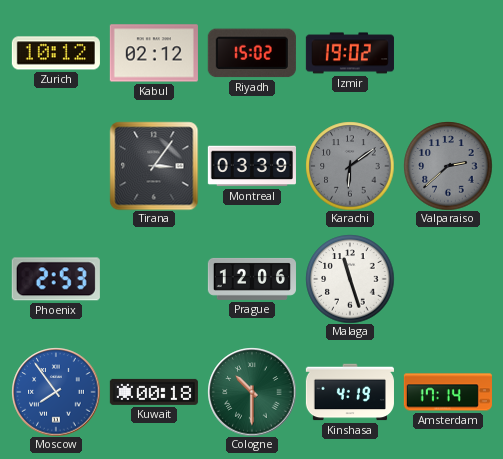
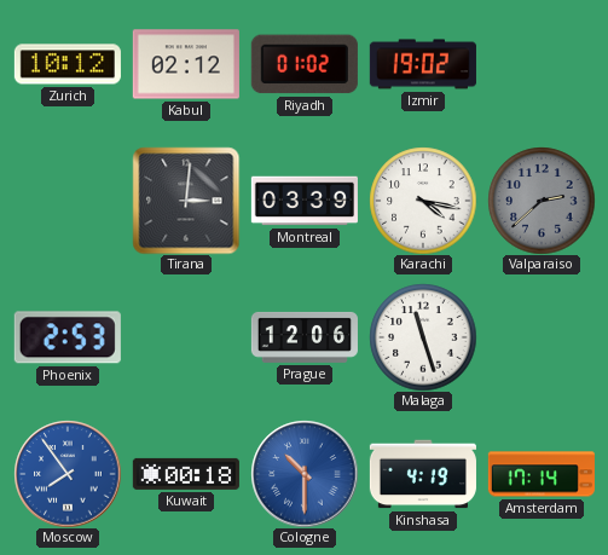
Riyadh: 15:02 -> 01:02 (305, 64)
Tirana: 3:06 -> 3:01 (186, 201)
Karachi: 6:09 -> 4:17 (423, 201)
Karachi dial: grey -> white (423, 201)
Cologne dial: green -> blue (305, 474)
